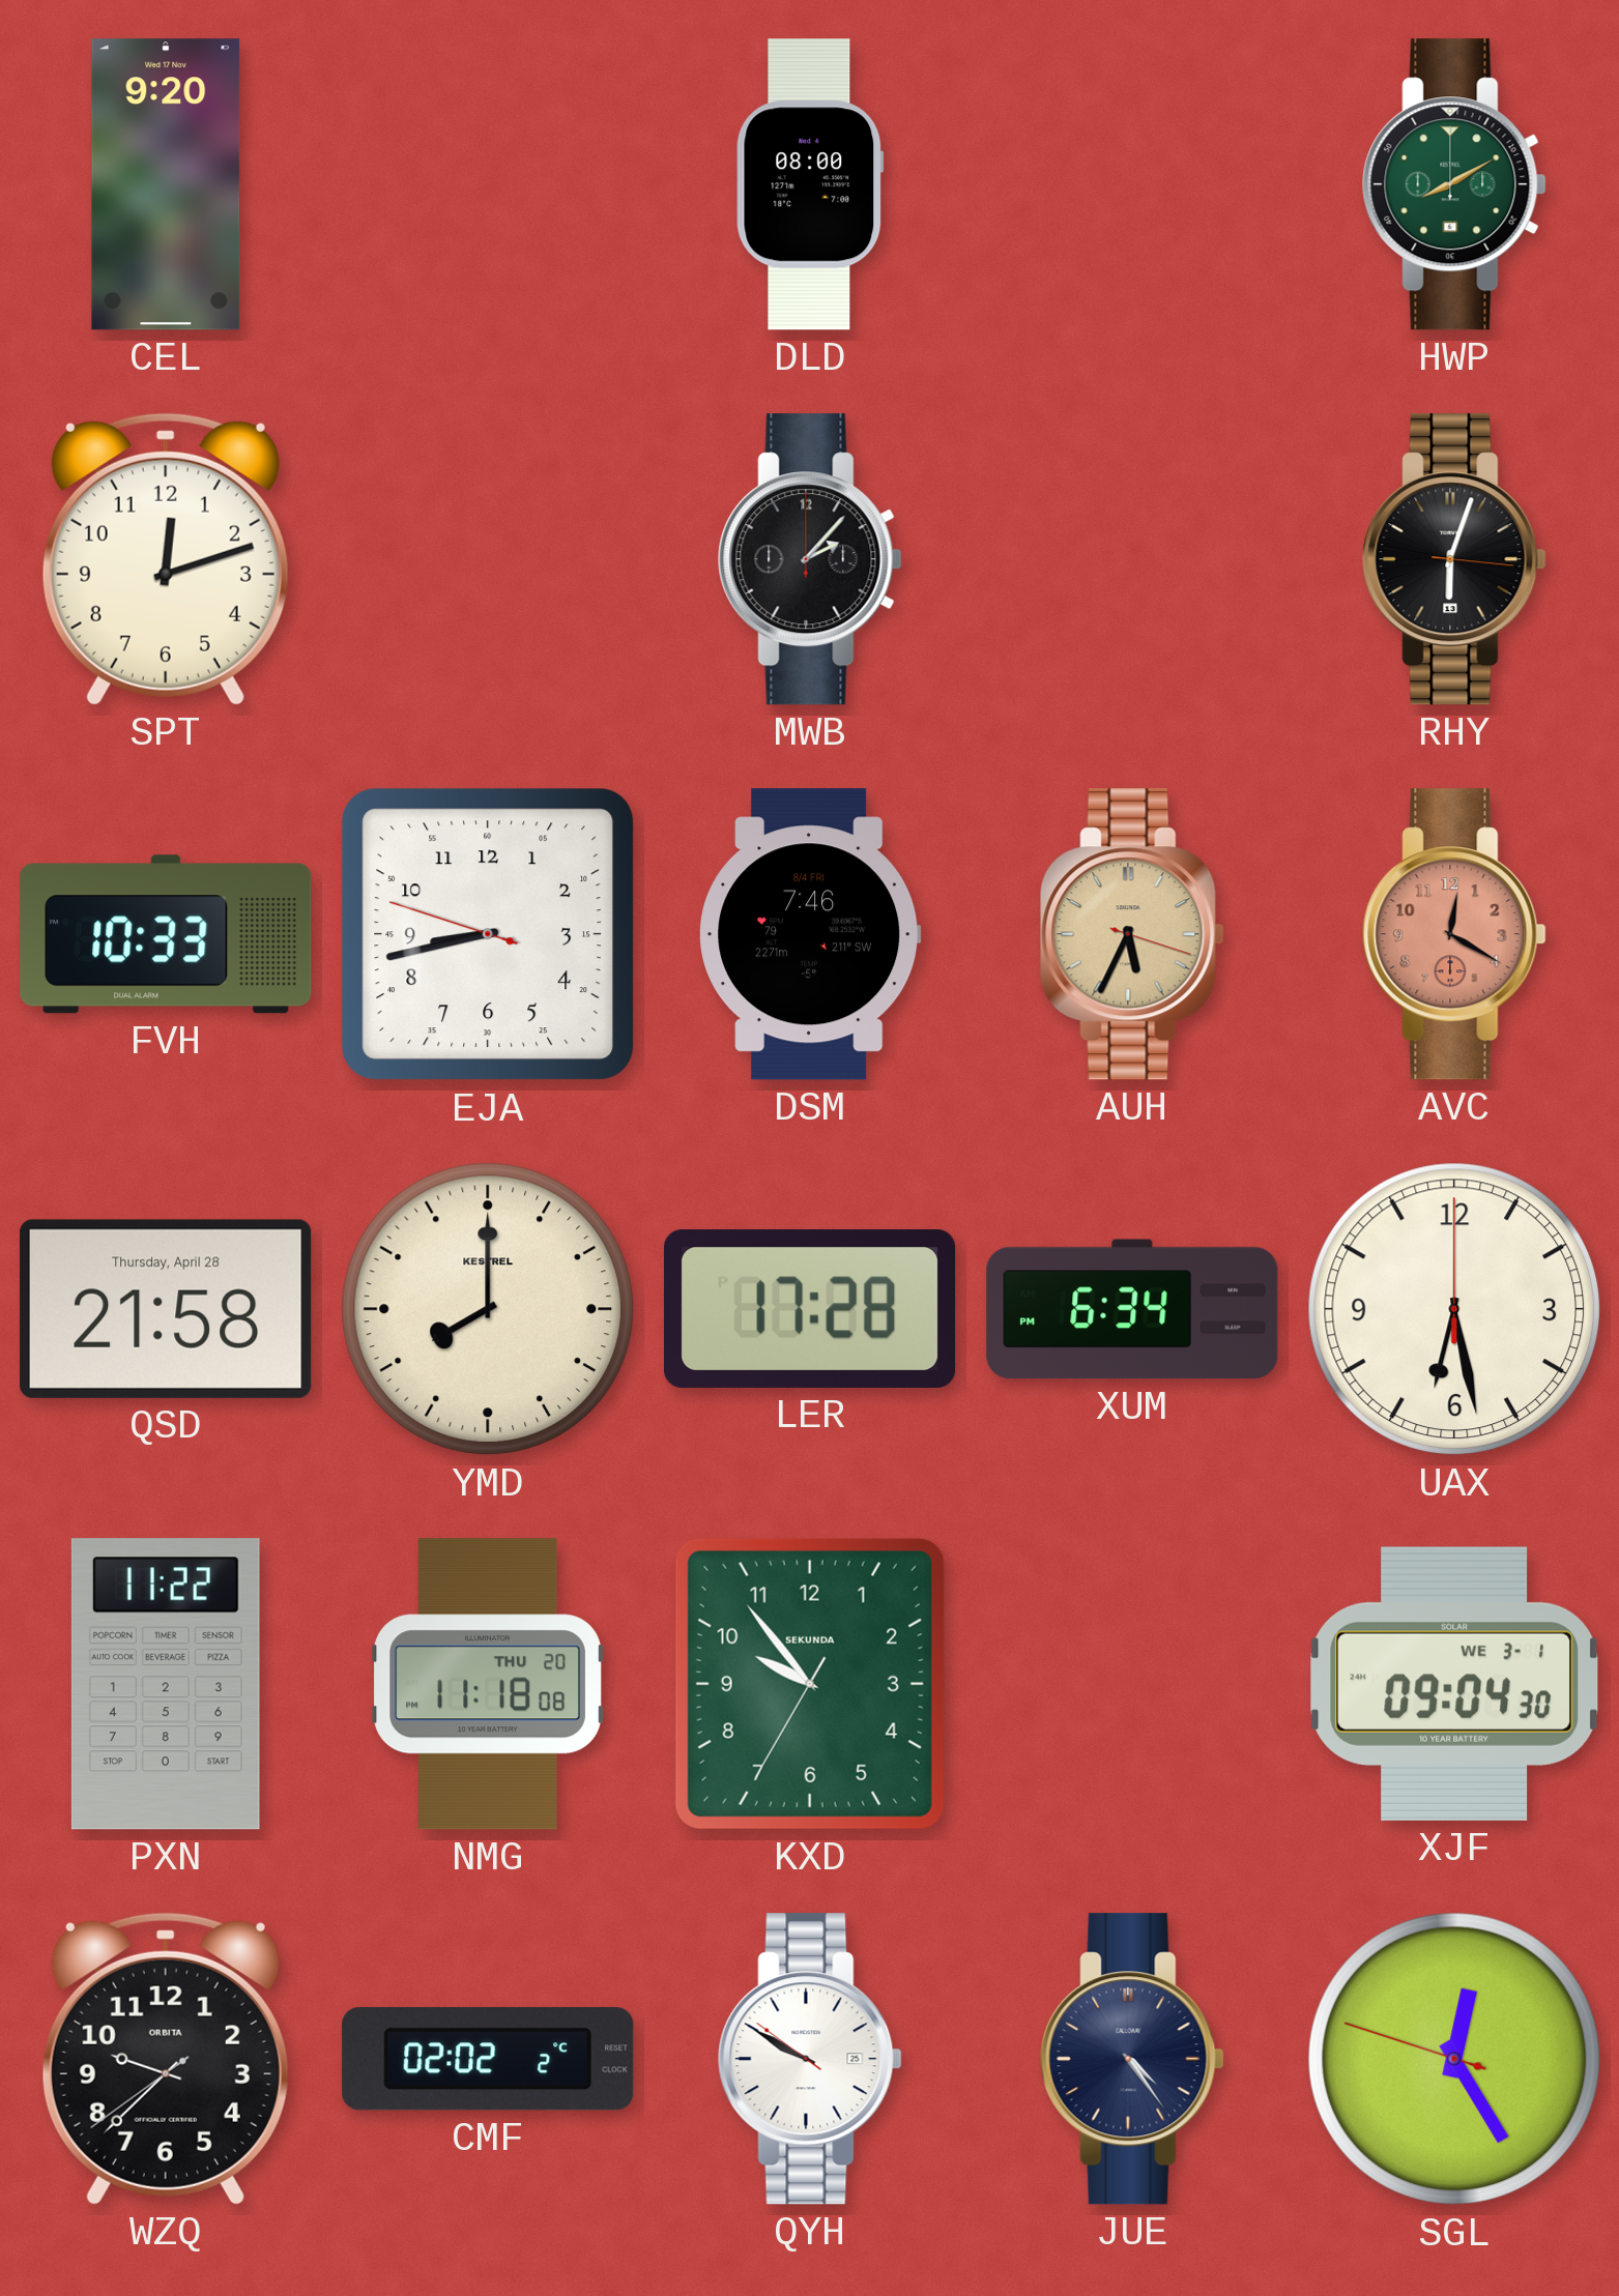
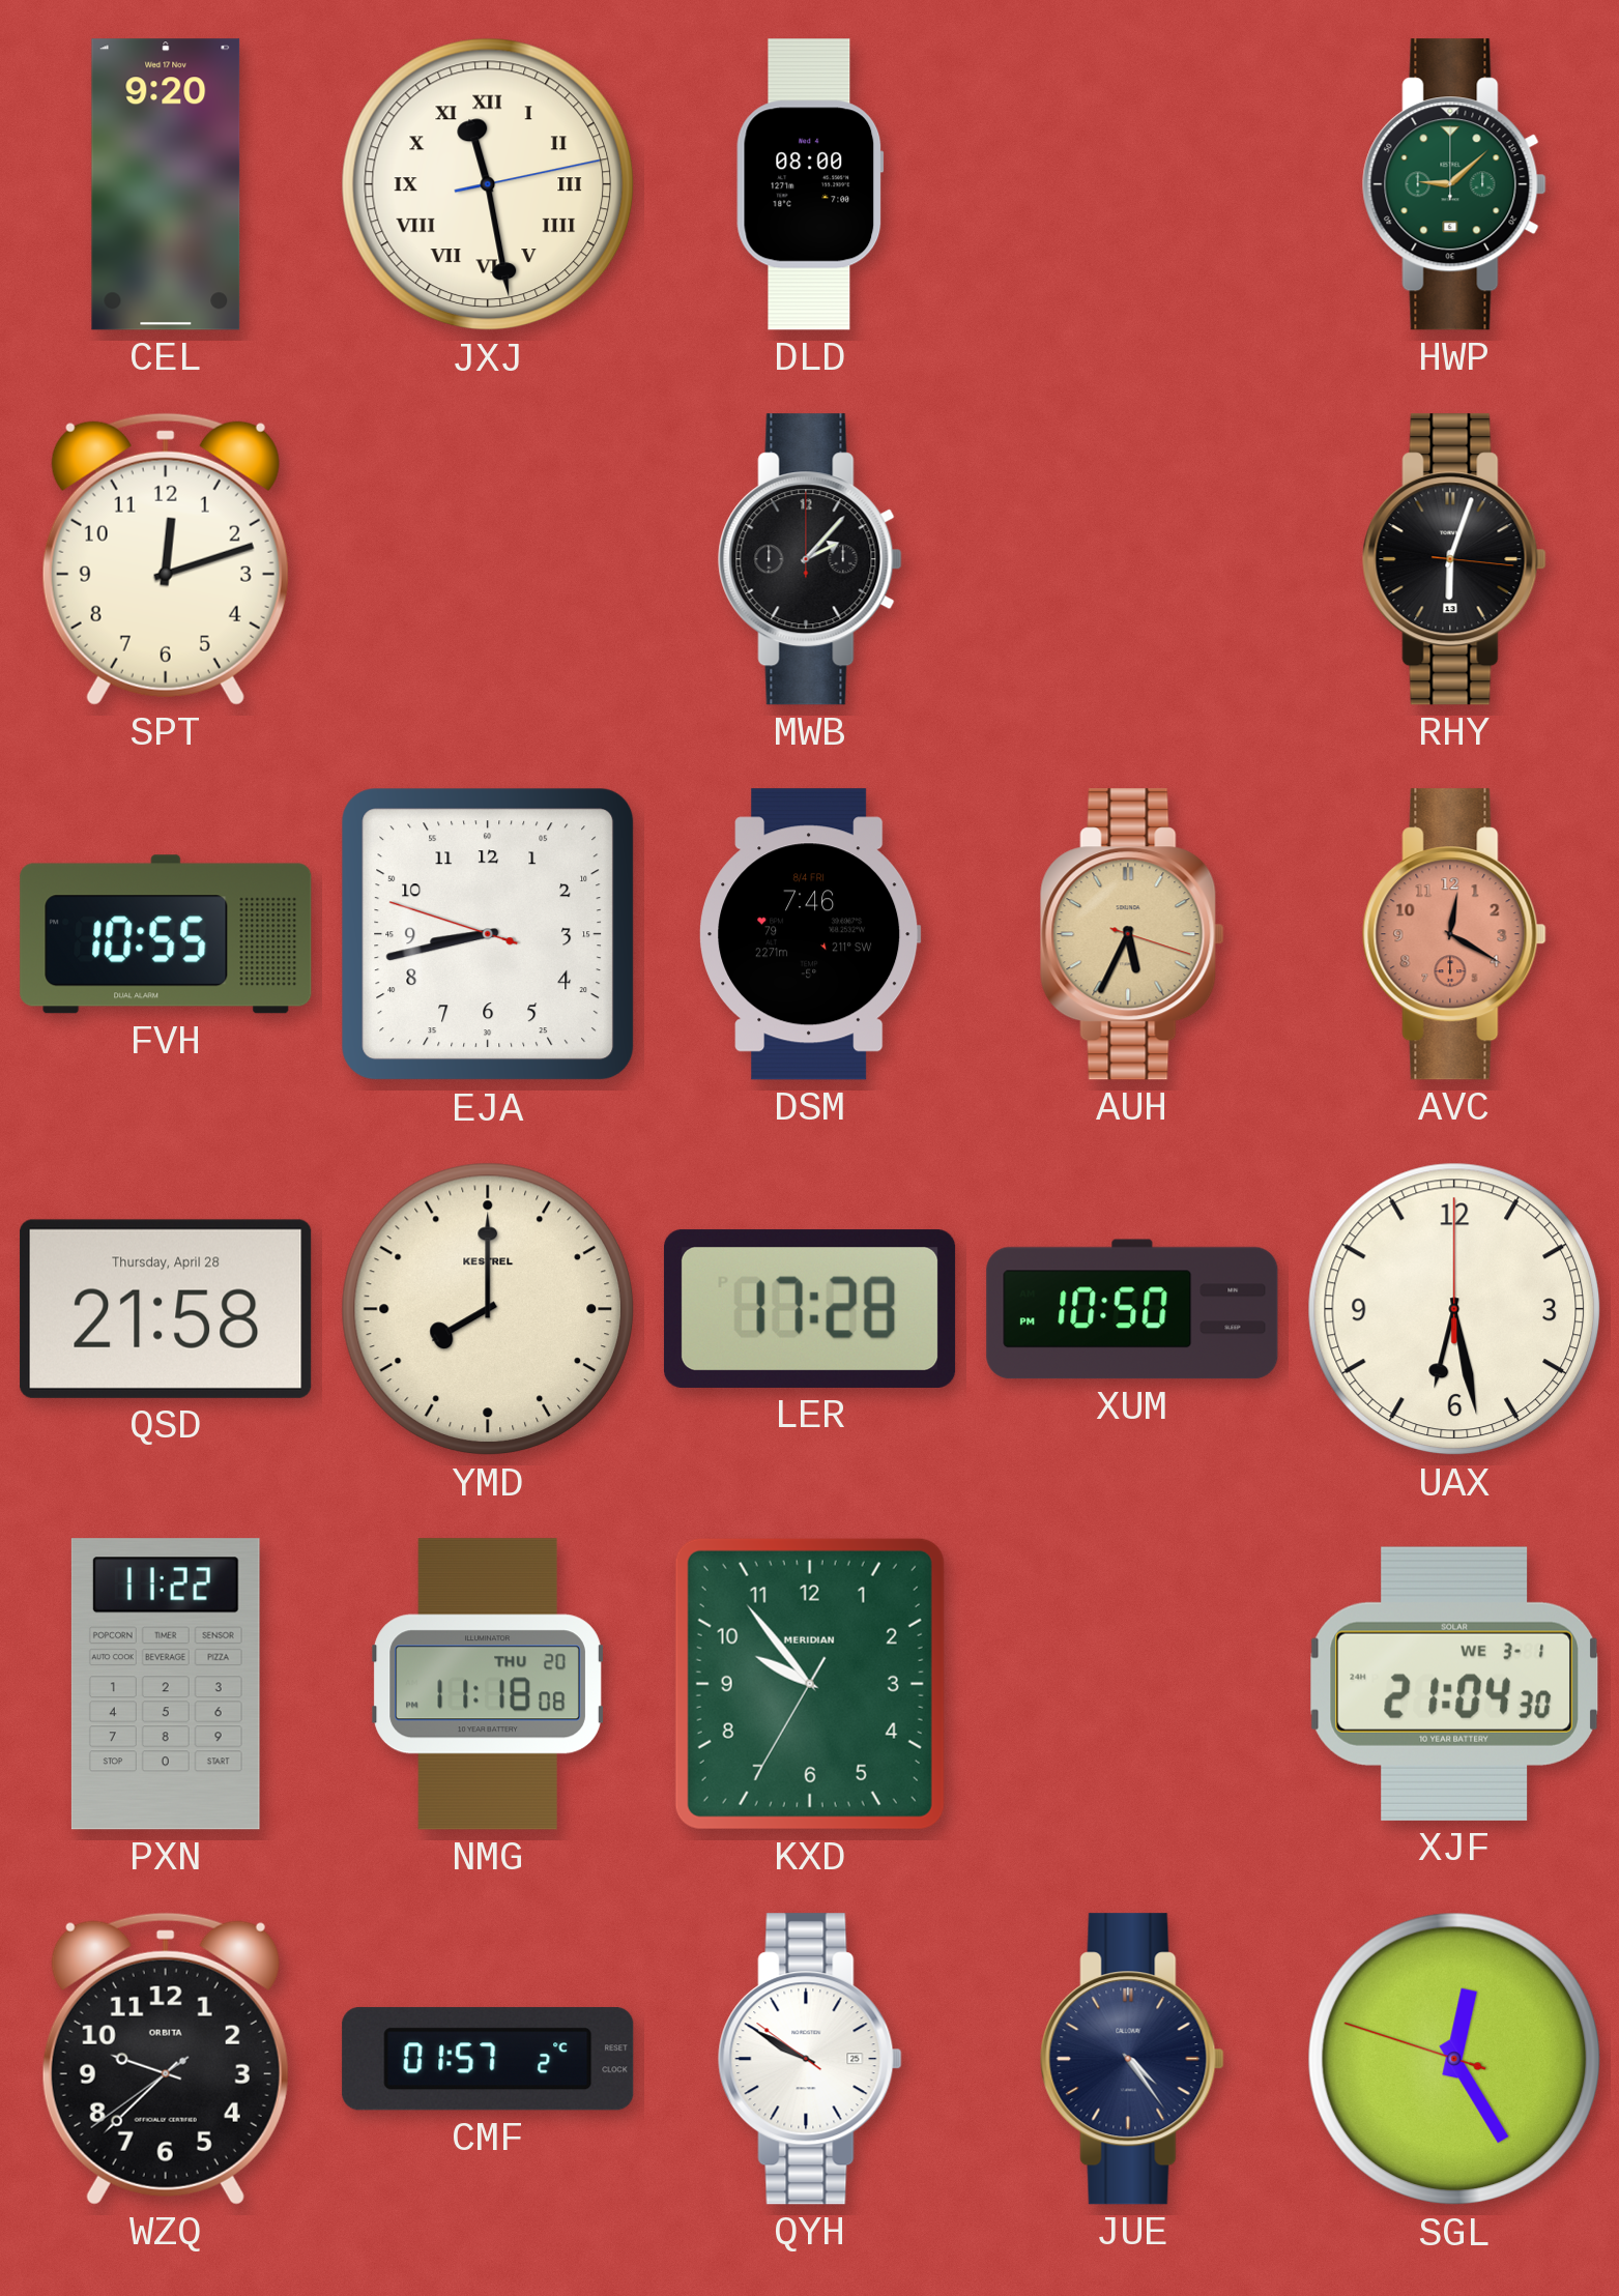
JXJ: none -> 11:28 (488, 184)
HWP: 8:10 -> 9:08 (1454, 184)
FVH: 10:33 -> 10:55 (166, 934)
XUM: 6:34 -> 10:50 (1132, 1309)
KXD brand: SEKUNDA -> MERIDIAN (810, 1684)
XJF: 09:04 -> 21:04 (1453, 1684)
CMF: 02:02 -> 01:57 (488, 2059)
